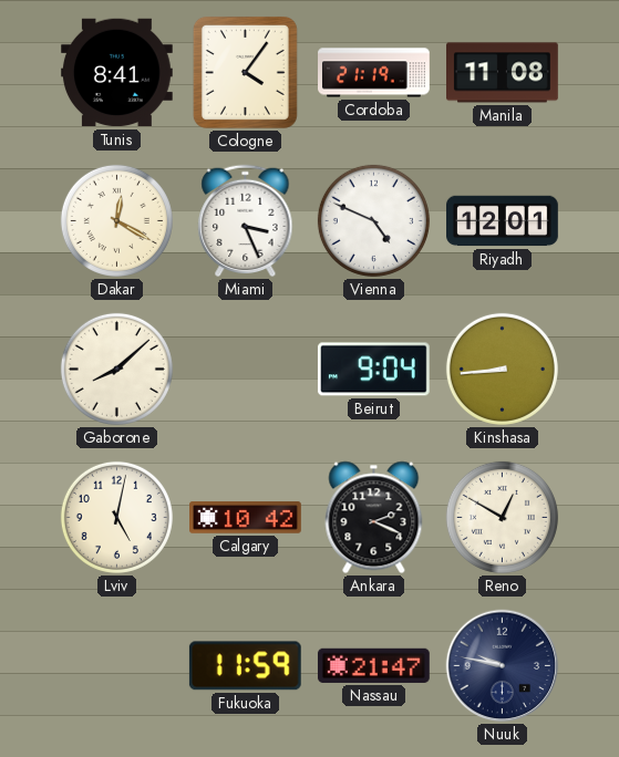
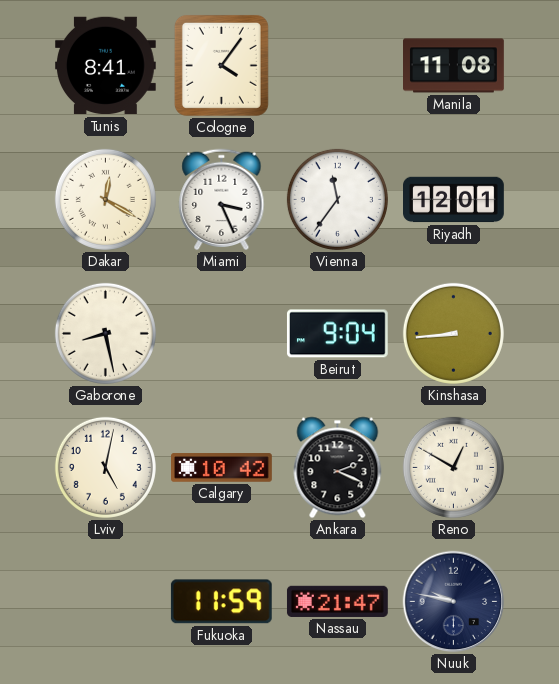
Cordoba: 21:19 -> none (374, 73)
Vienna: 4:49 -> 11:36 (337, 199)
Gaborone: 8:08 -> 8:28 (105, 333)
